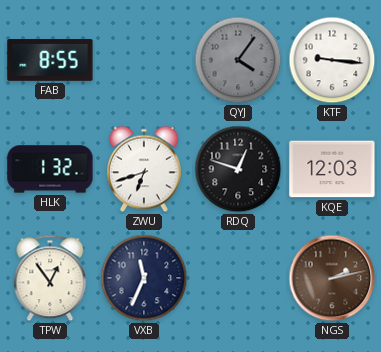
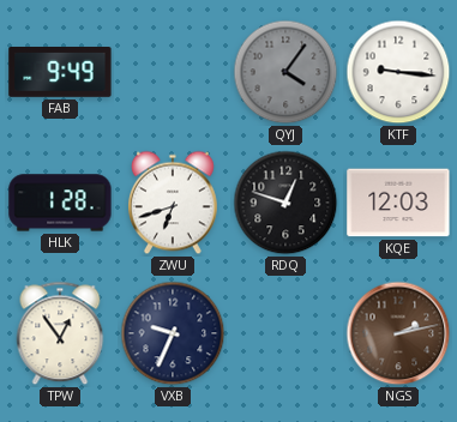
FAB: 8:55 -> 9:49 (60, 73)
HLK: 1:32 -> 1:28 (60, 203)
VXB: 11:34 -> 9:34 (173, 333)
